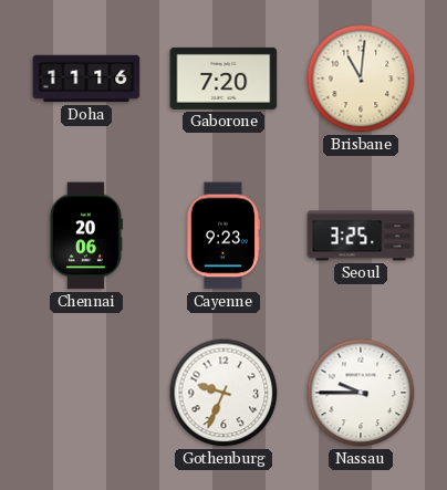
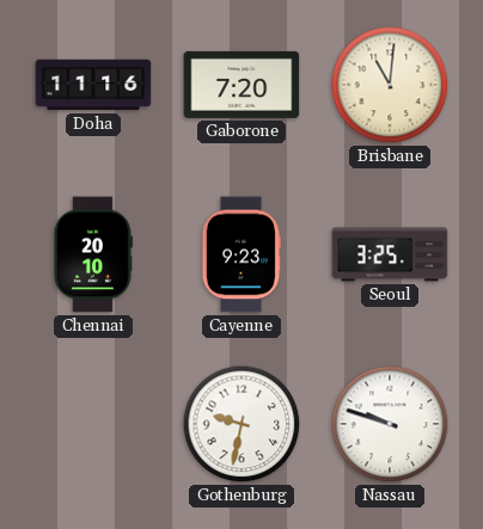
Chennai: 20:06 -> 20:10 (92, 254)
Gothenburg: 9:34 -> 9:32 (241, 424)
Nassau: 9:45 -> 9:48 (390, 424)
